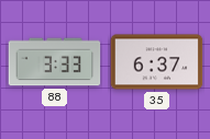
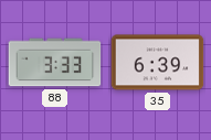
35: 6:37 -> 6:39 (158, 63)
